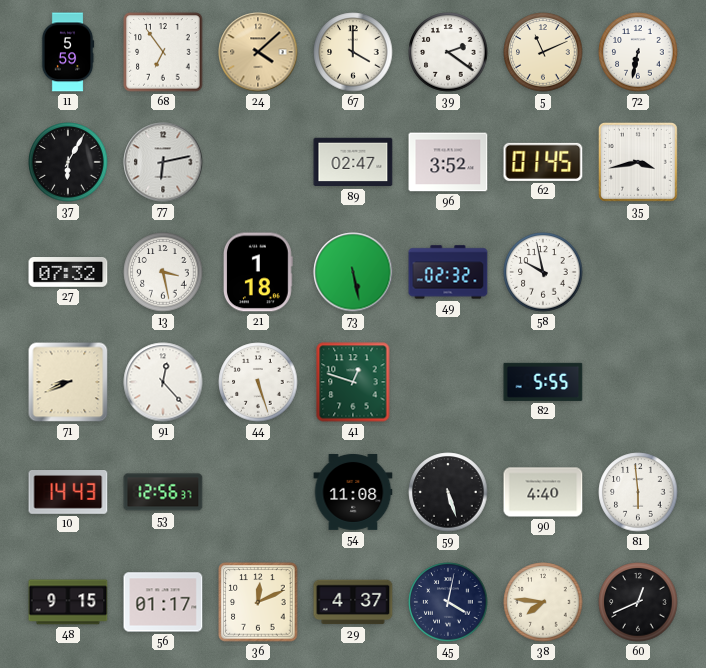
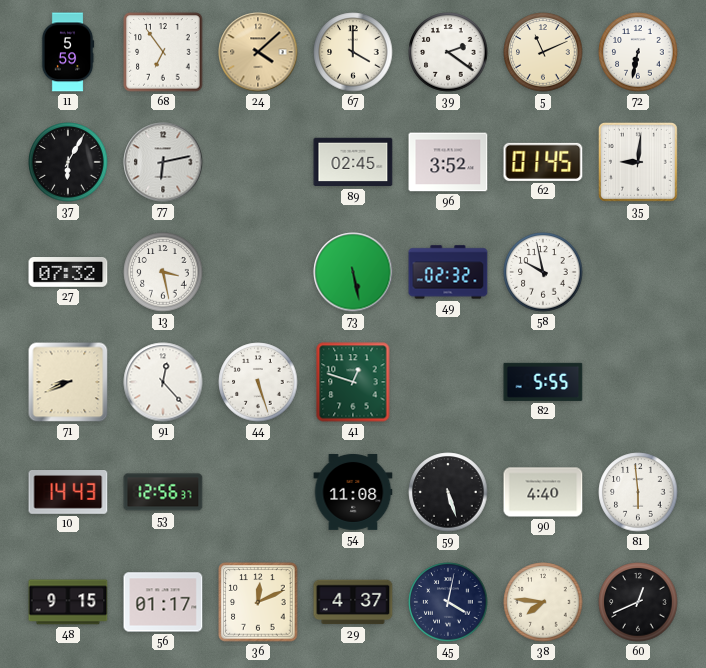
89: 02:47 -> 02:45 (353, 162)
35: 3:43 -> 9:01 (638, 162)
21: 1:18 -> none (258, 272)
